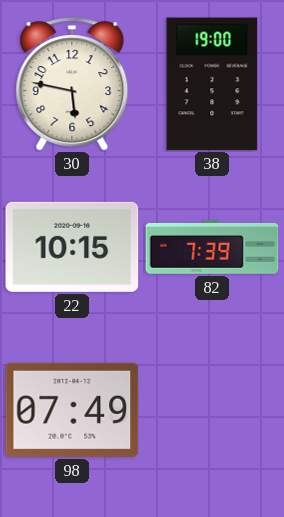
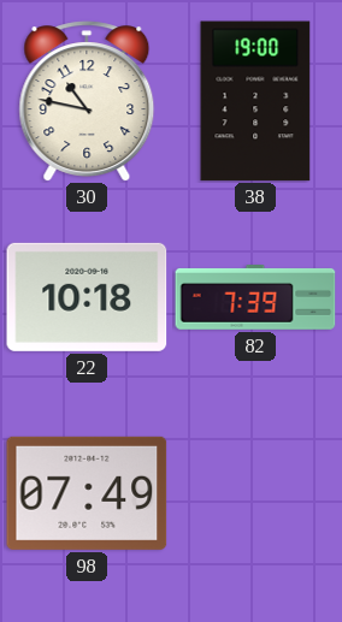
30: 5:47 -> 10:47 (87, 101)
22: 10:15 -> 10:18 (87, 297)
